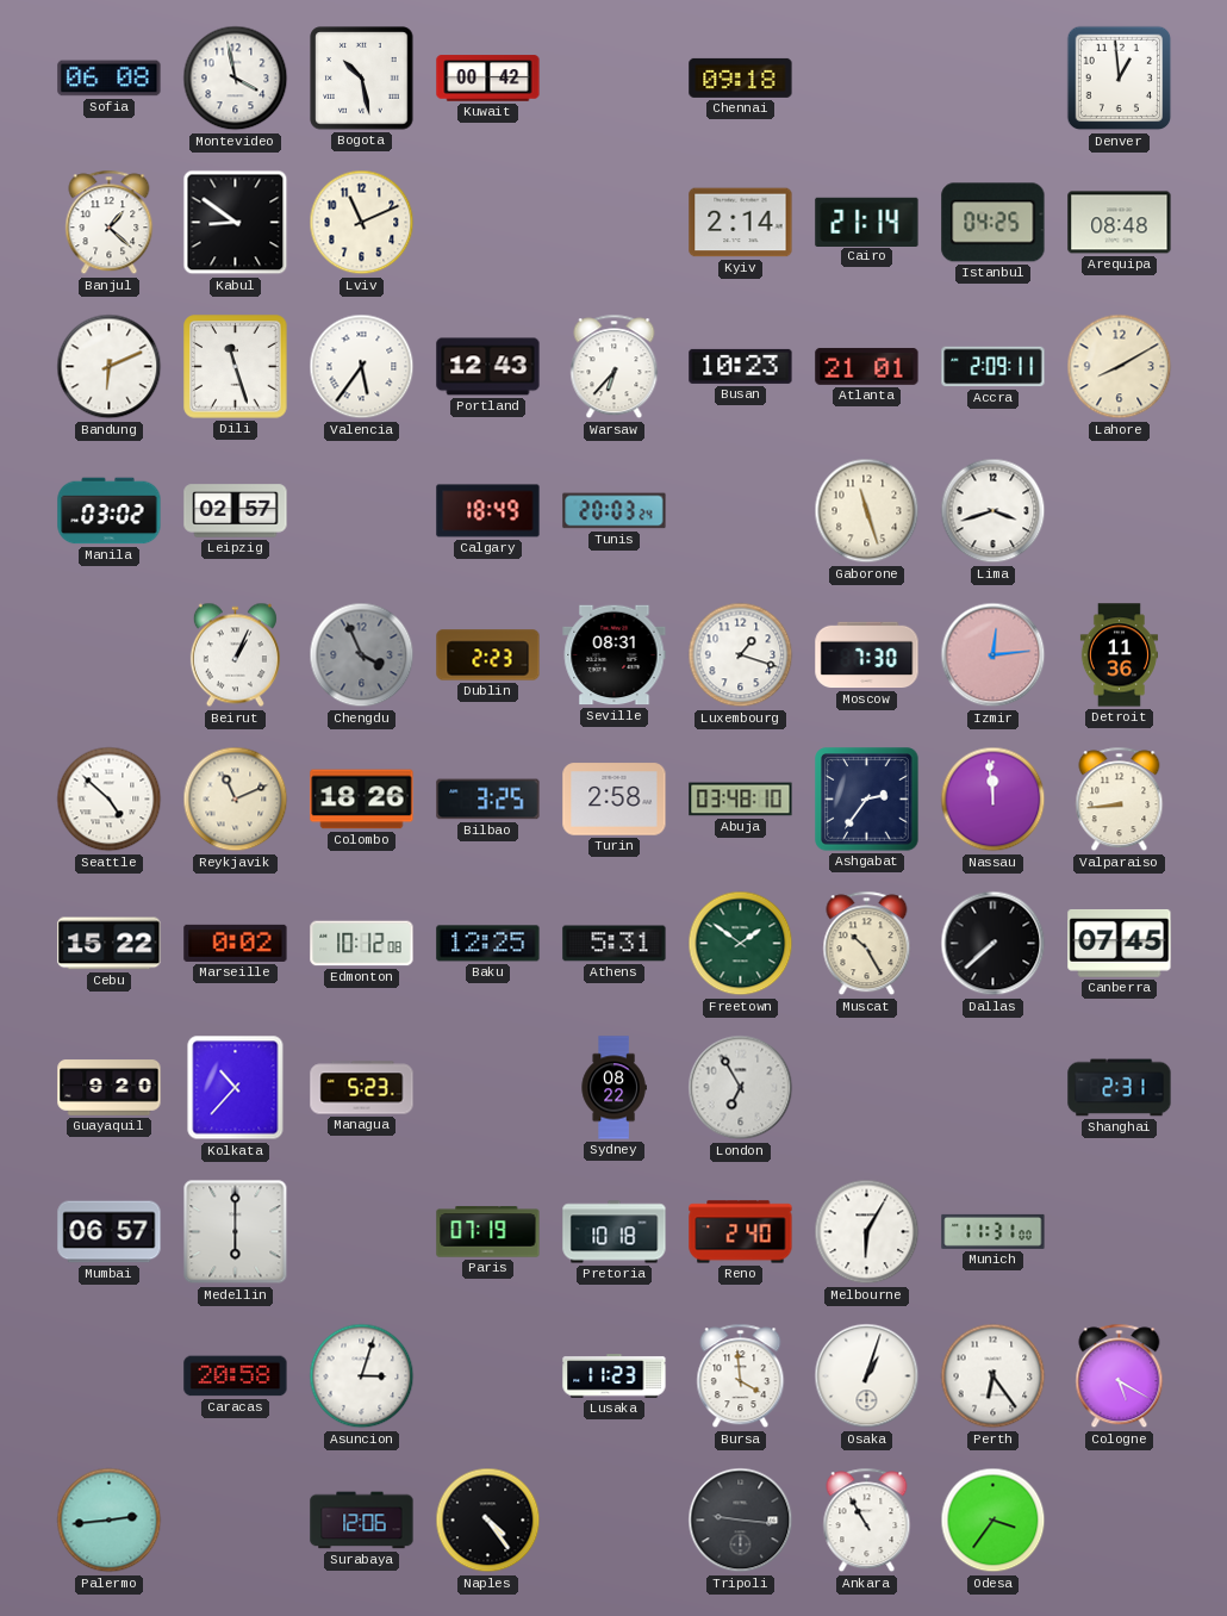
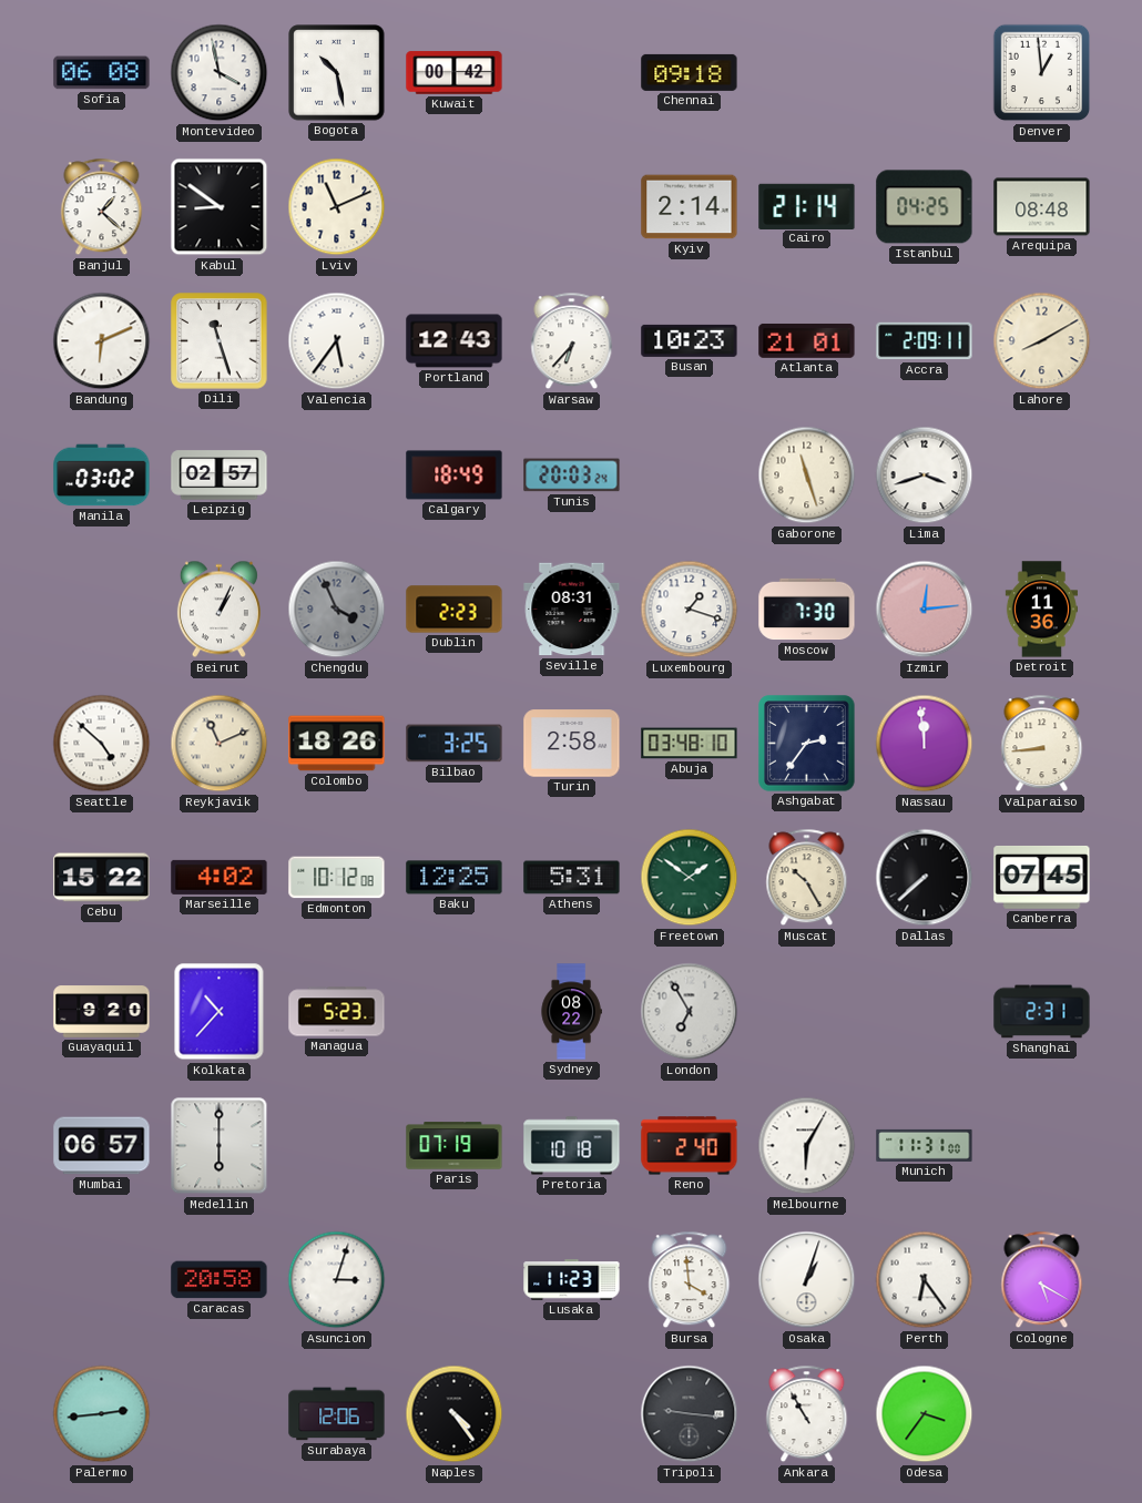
Marseille: 0:02 -> 4:02 (220, 877)
